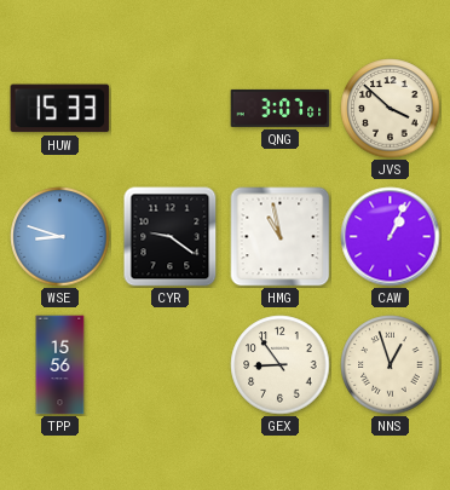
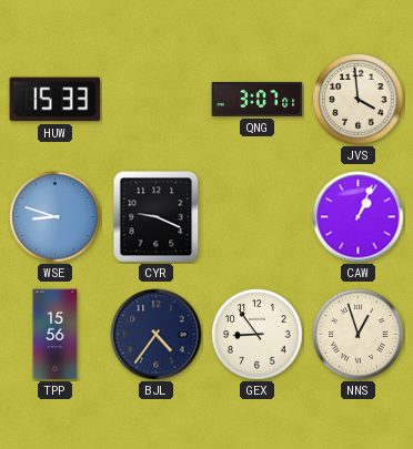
JVS: 3:52 -> 3:59 (359, 100)
CYR: 9:21 -> 9:19 (157, 217)
HMG: 10:58 -> none (281, 237)
BJL: none -> 4:36 (157, 335)
